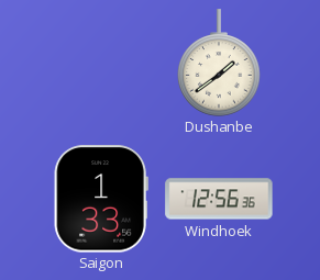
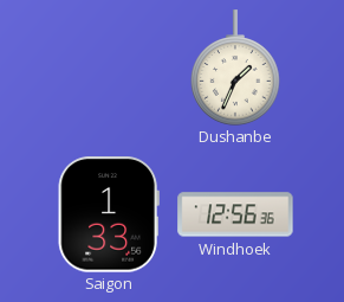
Dushanbe: 1:39 -> 1:34 (235, 68)
